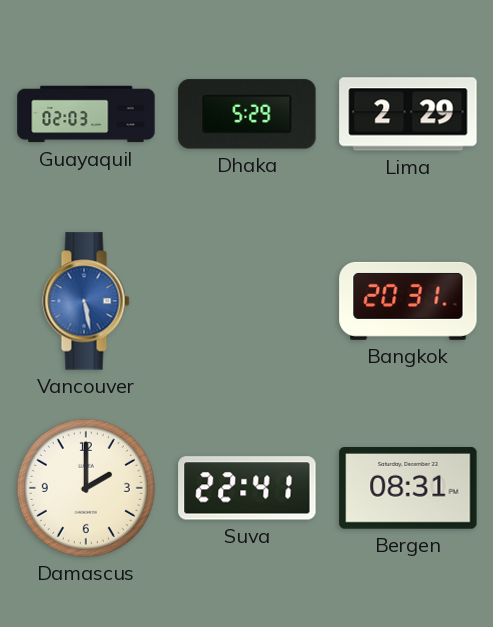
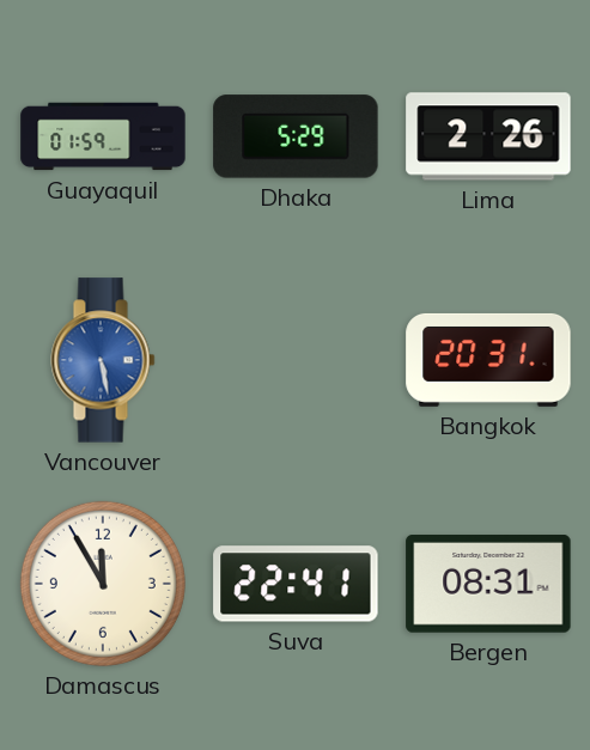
Guayaquil: 02:03 -> 01:59 (103, 136)
Lima: 2:29 -> 2:26 (488, 136)
Damascus: 2:00 -> 11:55 (103, 584)
